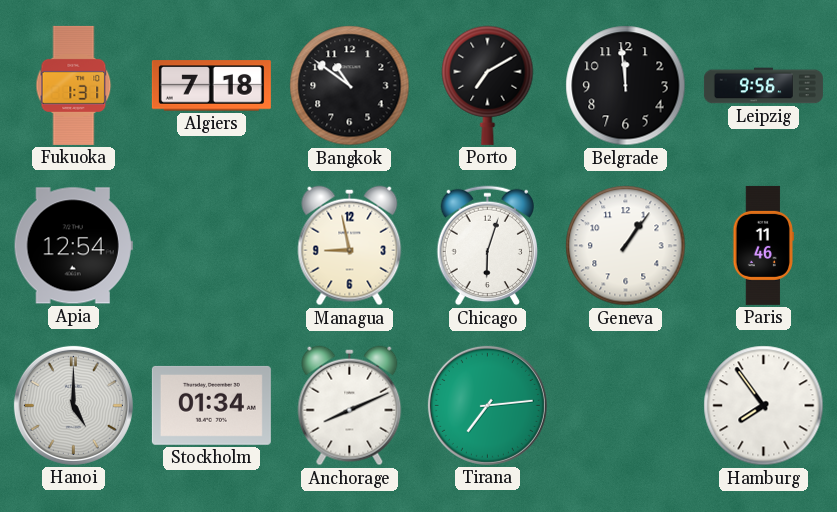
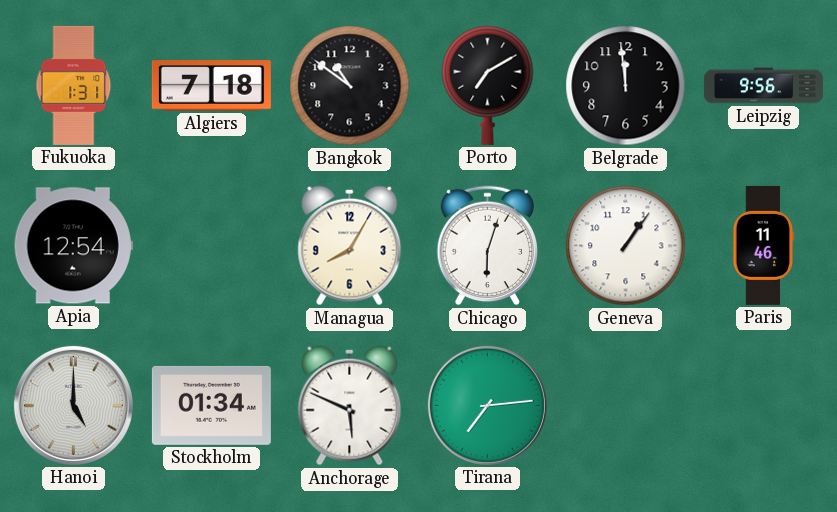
Managua: 8:58 -> 8:05 (350, 246)
Anchorage: 8:11 -> 5:49 (350, 406)
Hamburg: 7:54 -> none (764, 406)
